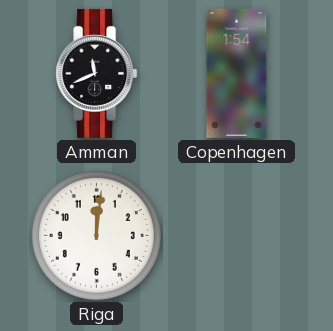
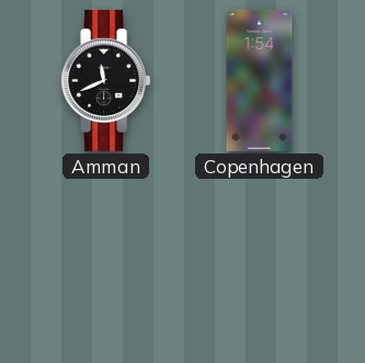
Riga: 12:01 -> none (96, 235)
